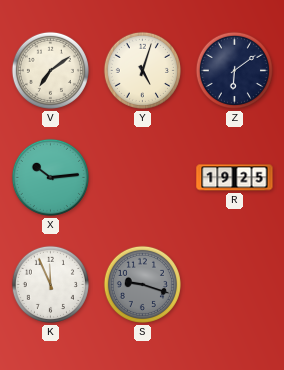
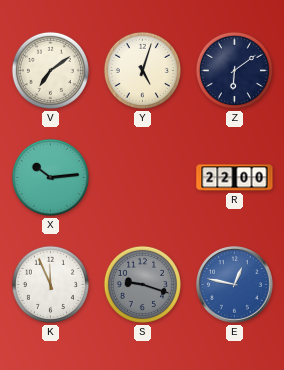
R: 19:25 -> 22:00 (235, 178)
E: none -> 12:47 (235, 285)
